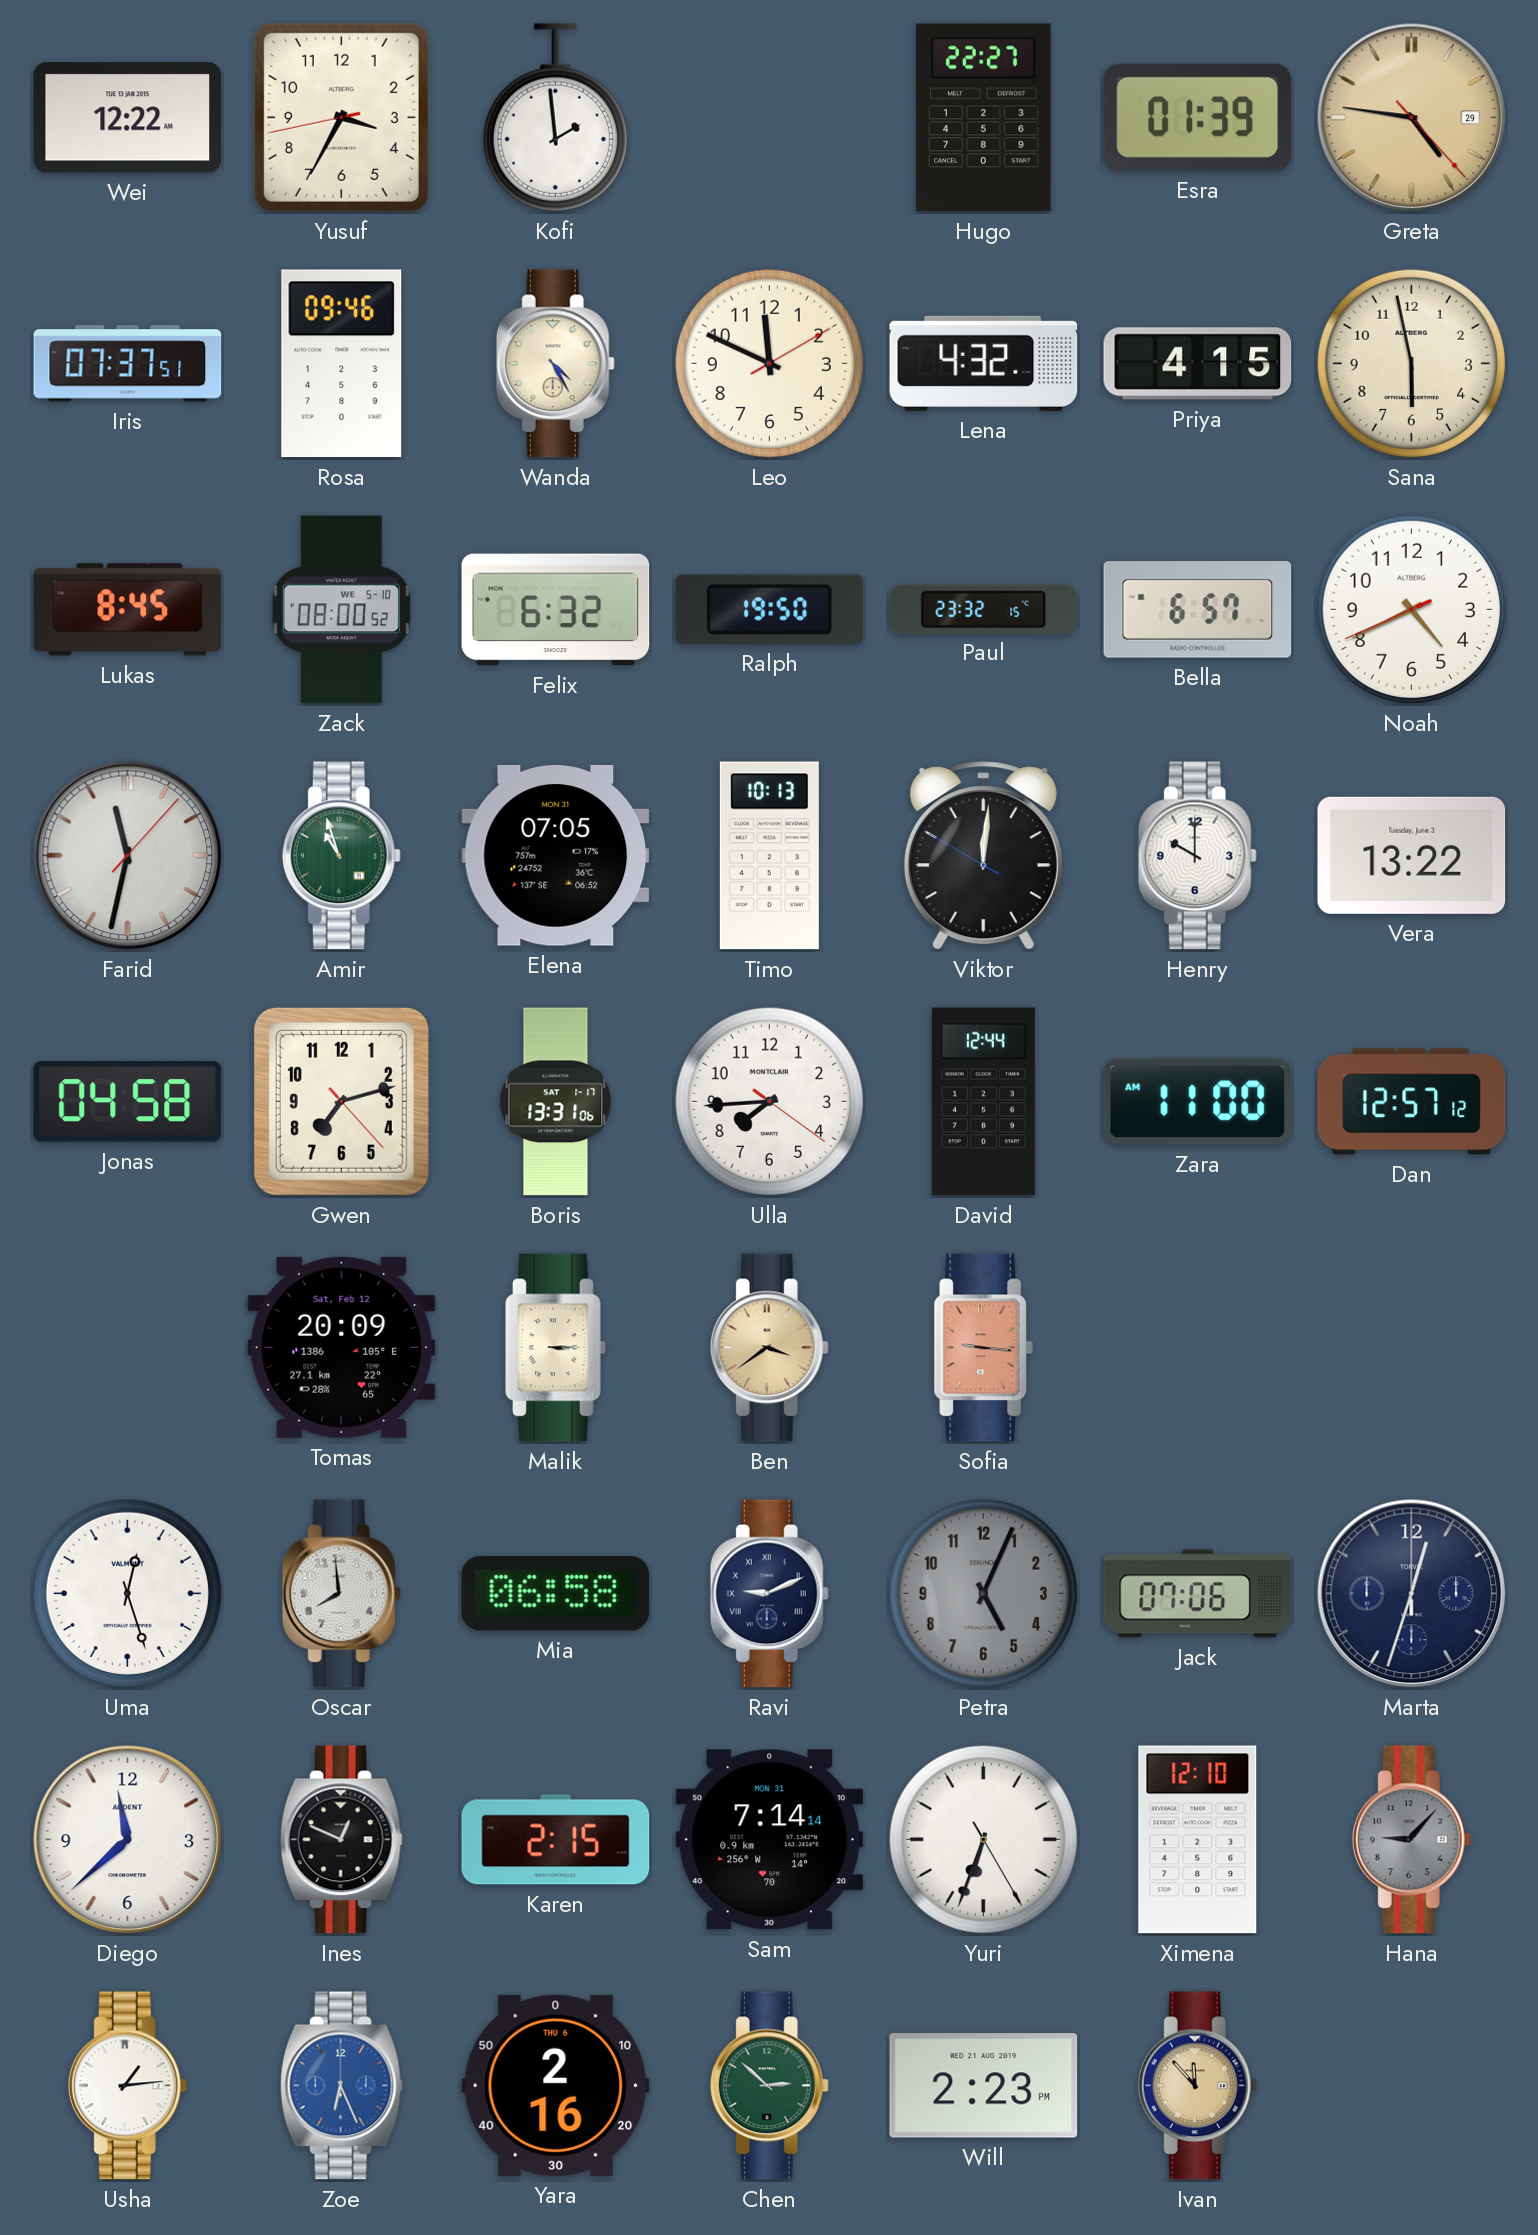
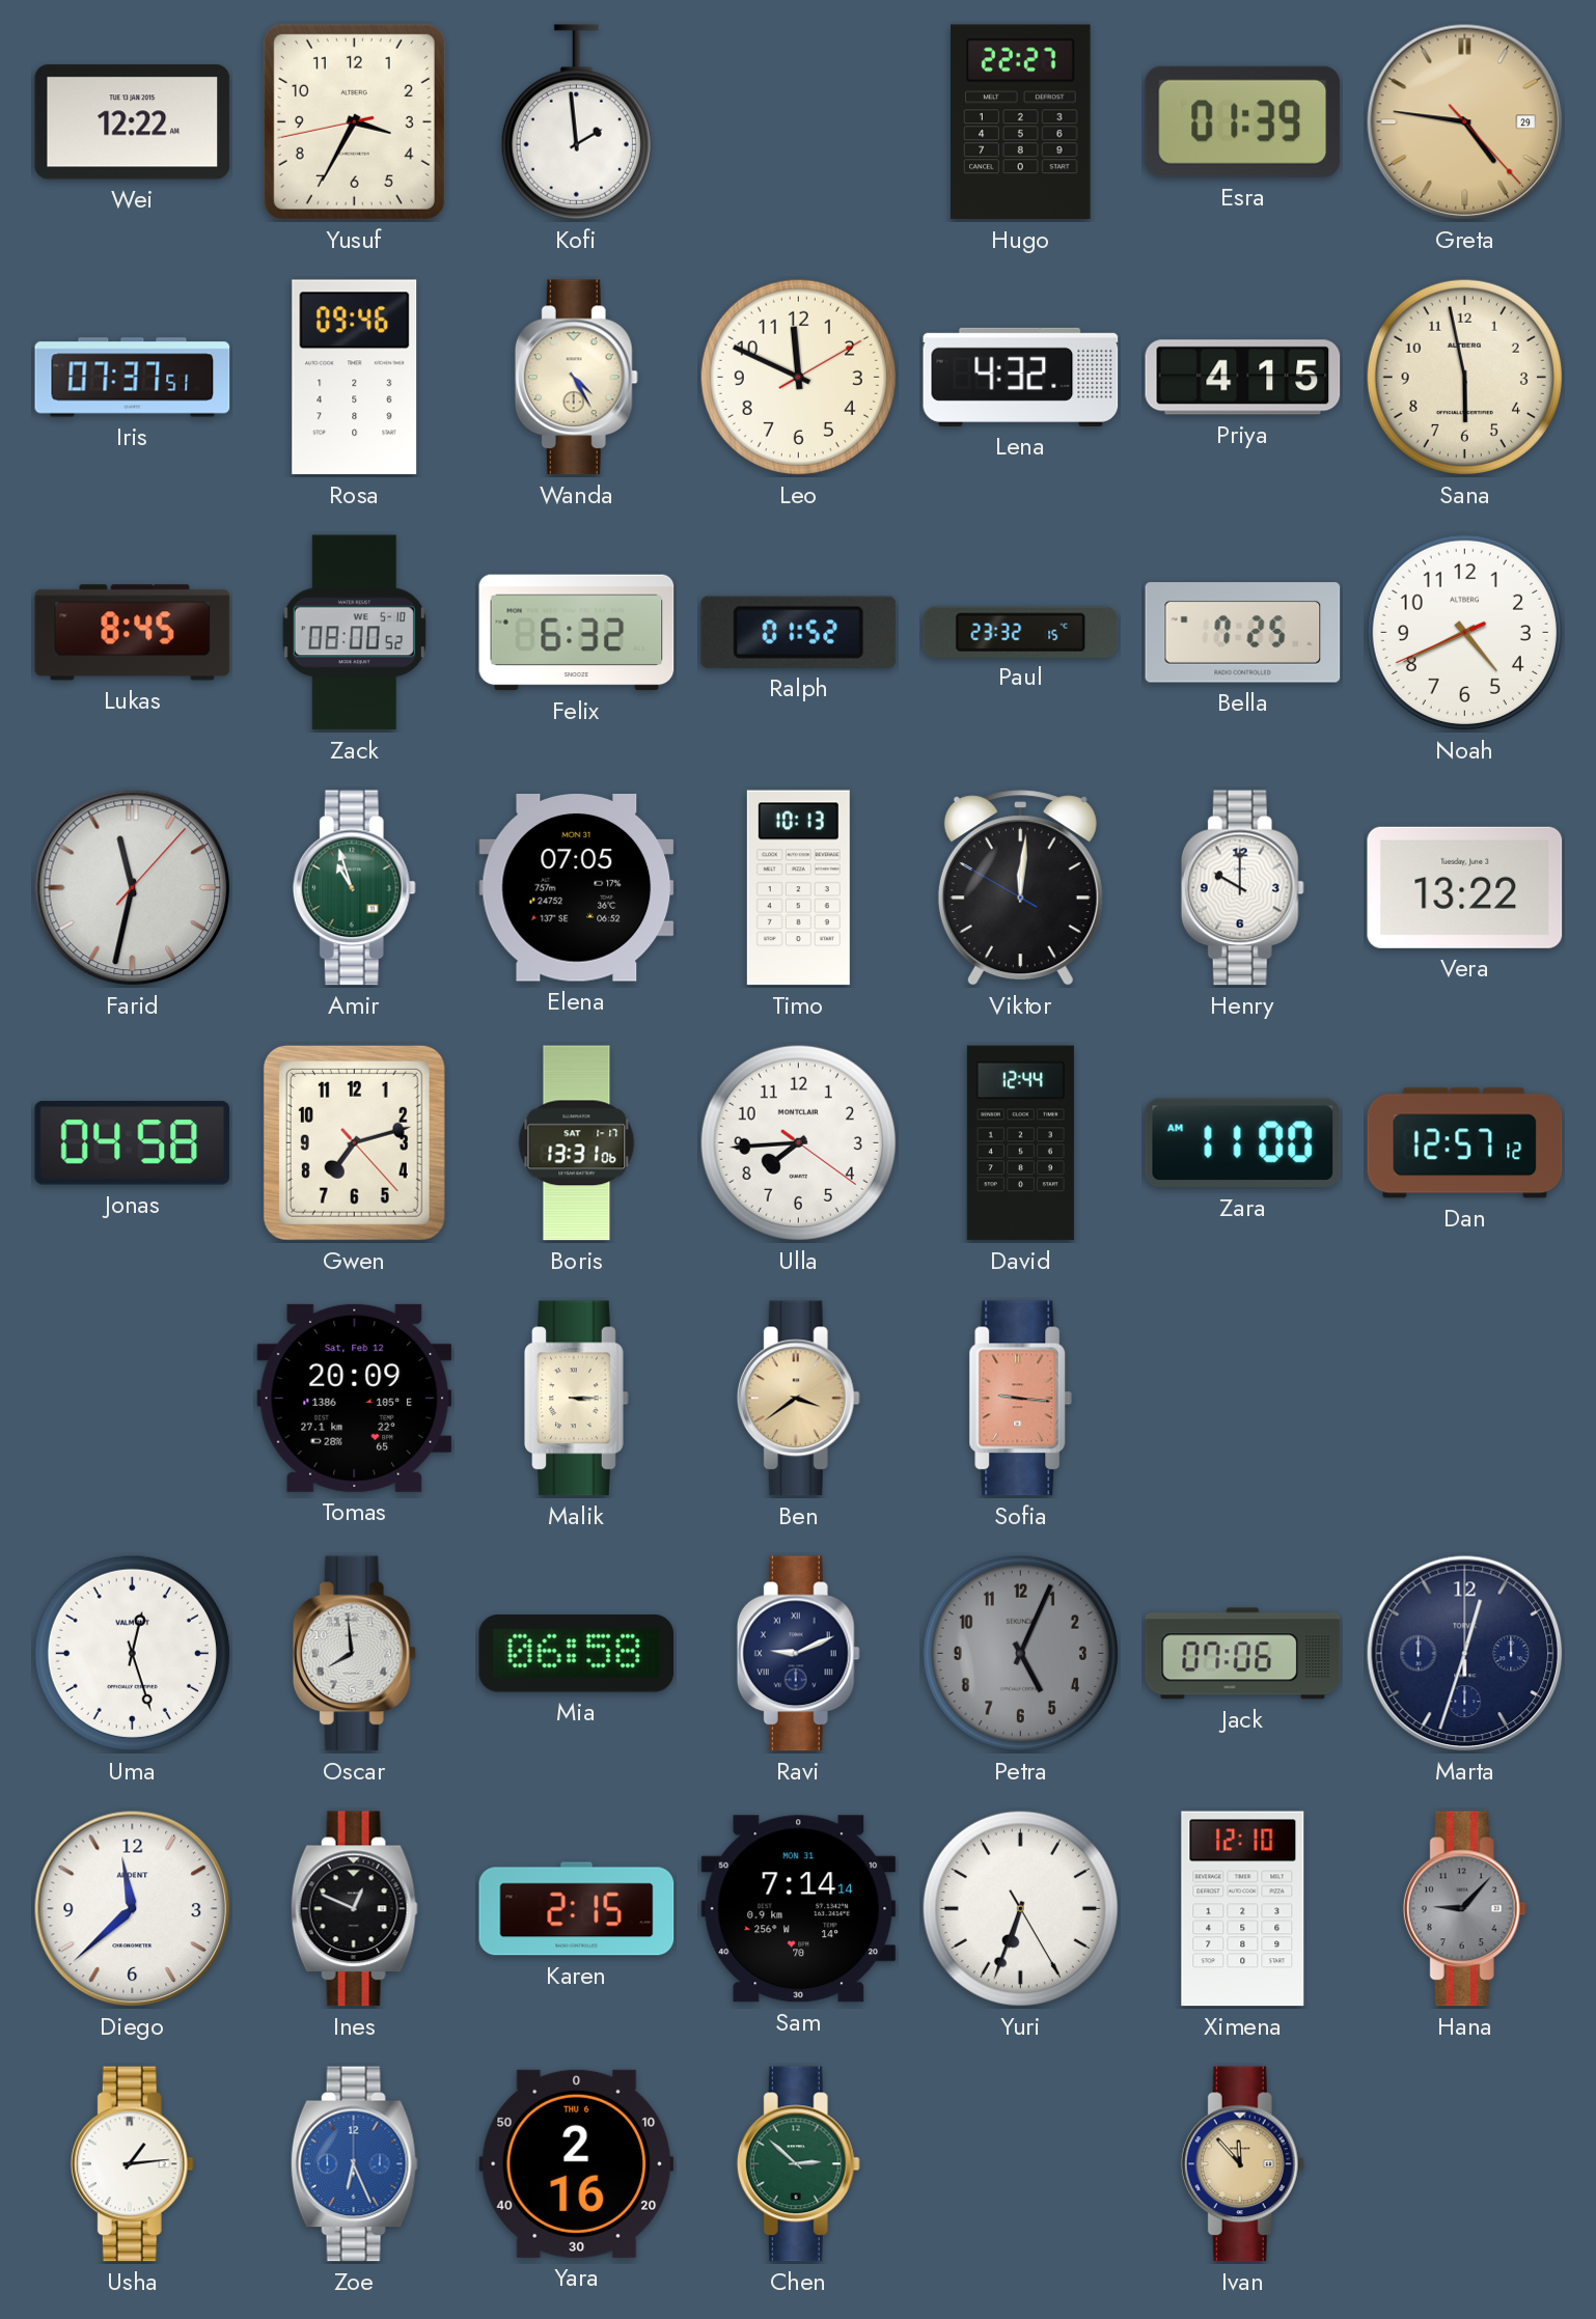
Ralph: 19:50 -> 01:52 (798, 632)
Bella: 6:57 -> 7:25 (1243, 633)
Will: 2:23 -> none (984, 2086)
